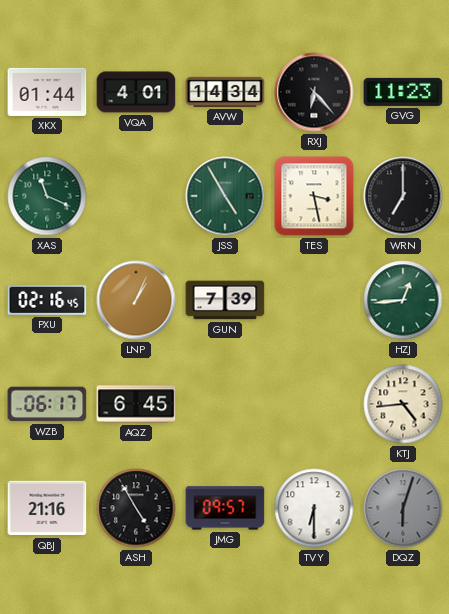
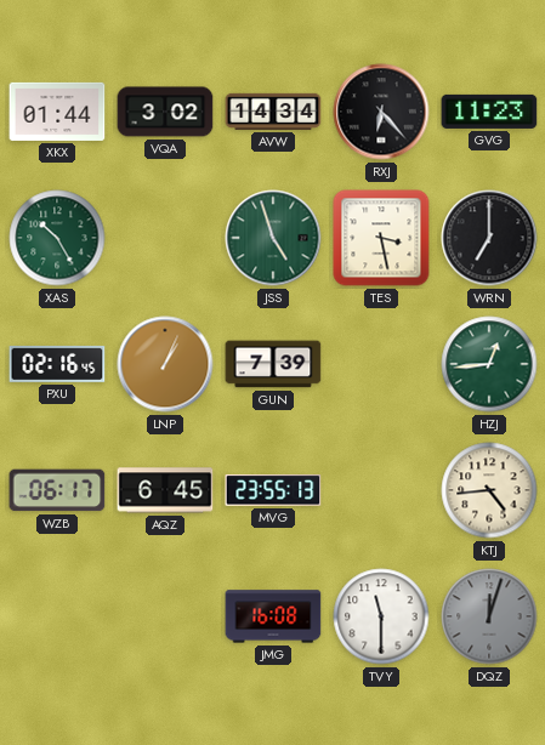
VQA: 4:01 -> 3:02 (165, 112)
XAS: 11:19 -> 10:25 (57, 238)
JSS: 4:55 -> 4:57 (273, 238)
MVG: none -> 23:55 (273, 490)
QBJ: 21:16 -> none (47, 508)
ASH: 4:55 -> none (136, 508)
JMG: 09:57 -> 16:08 (273, 616)
TVY: 6:30 -> 11:30 (381, 616)
DQZ: 6:03 -> 12:03 (489, 616)
